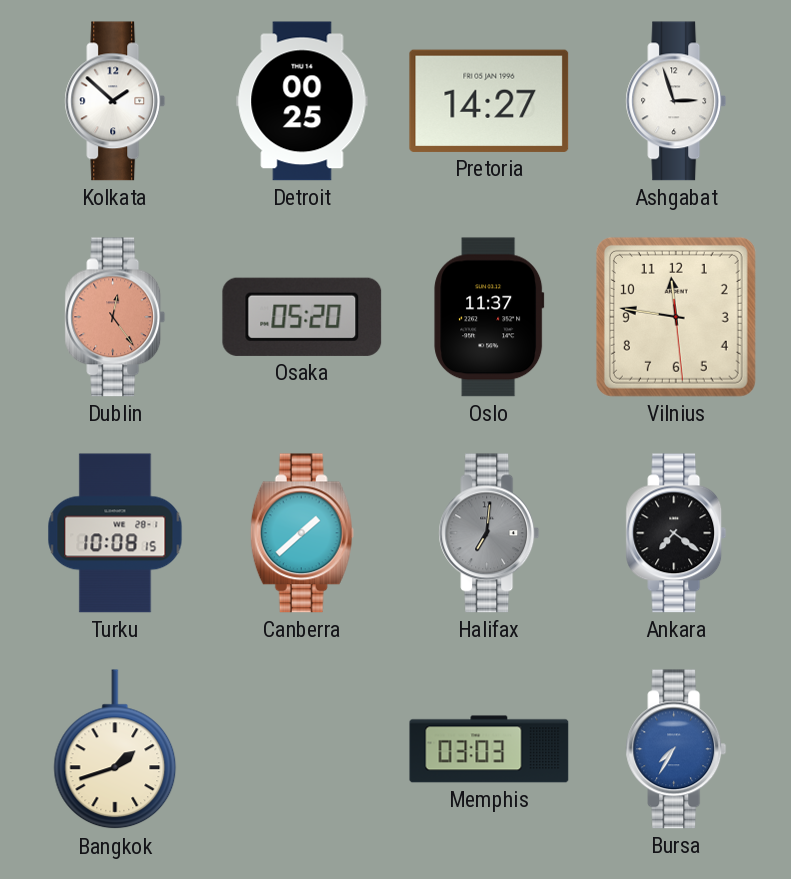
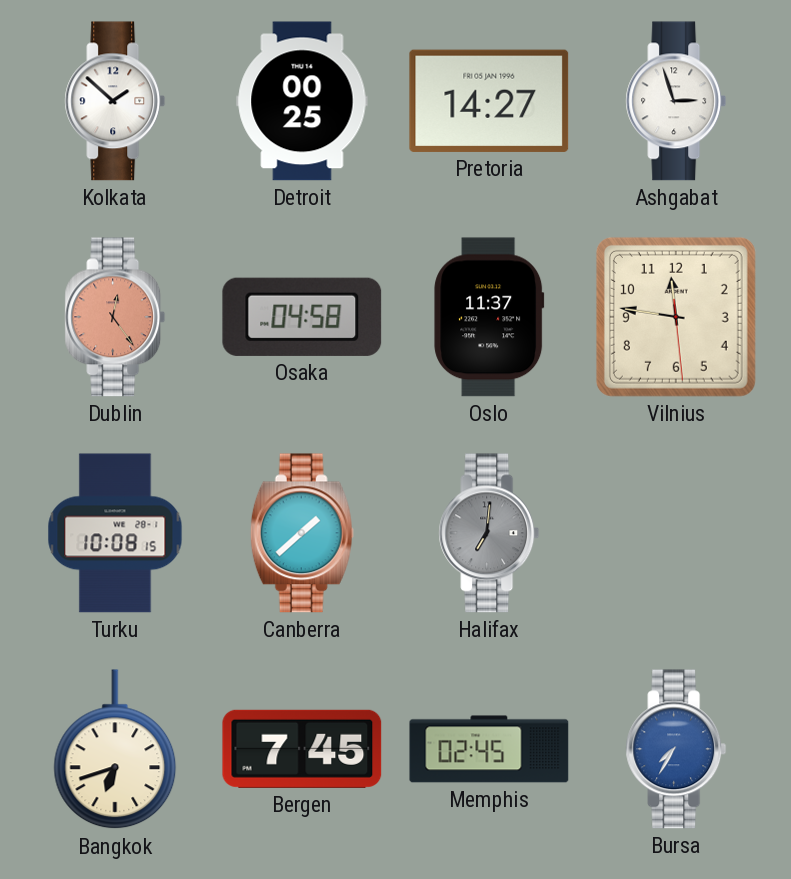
Osaka: 05:20 -> 04:58 (302, 317)
Ankara: 7:21 -> none (676, 533)
Bangkok: 1:42 -> 6:42 (115, 750)
Bergen: none -> 7:45 (302, 749)
Memphis: 03:03 -> 02:45 (489, 749)
